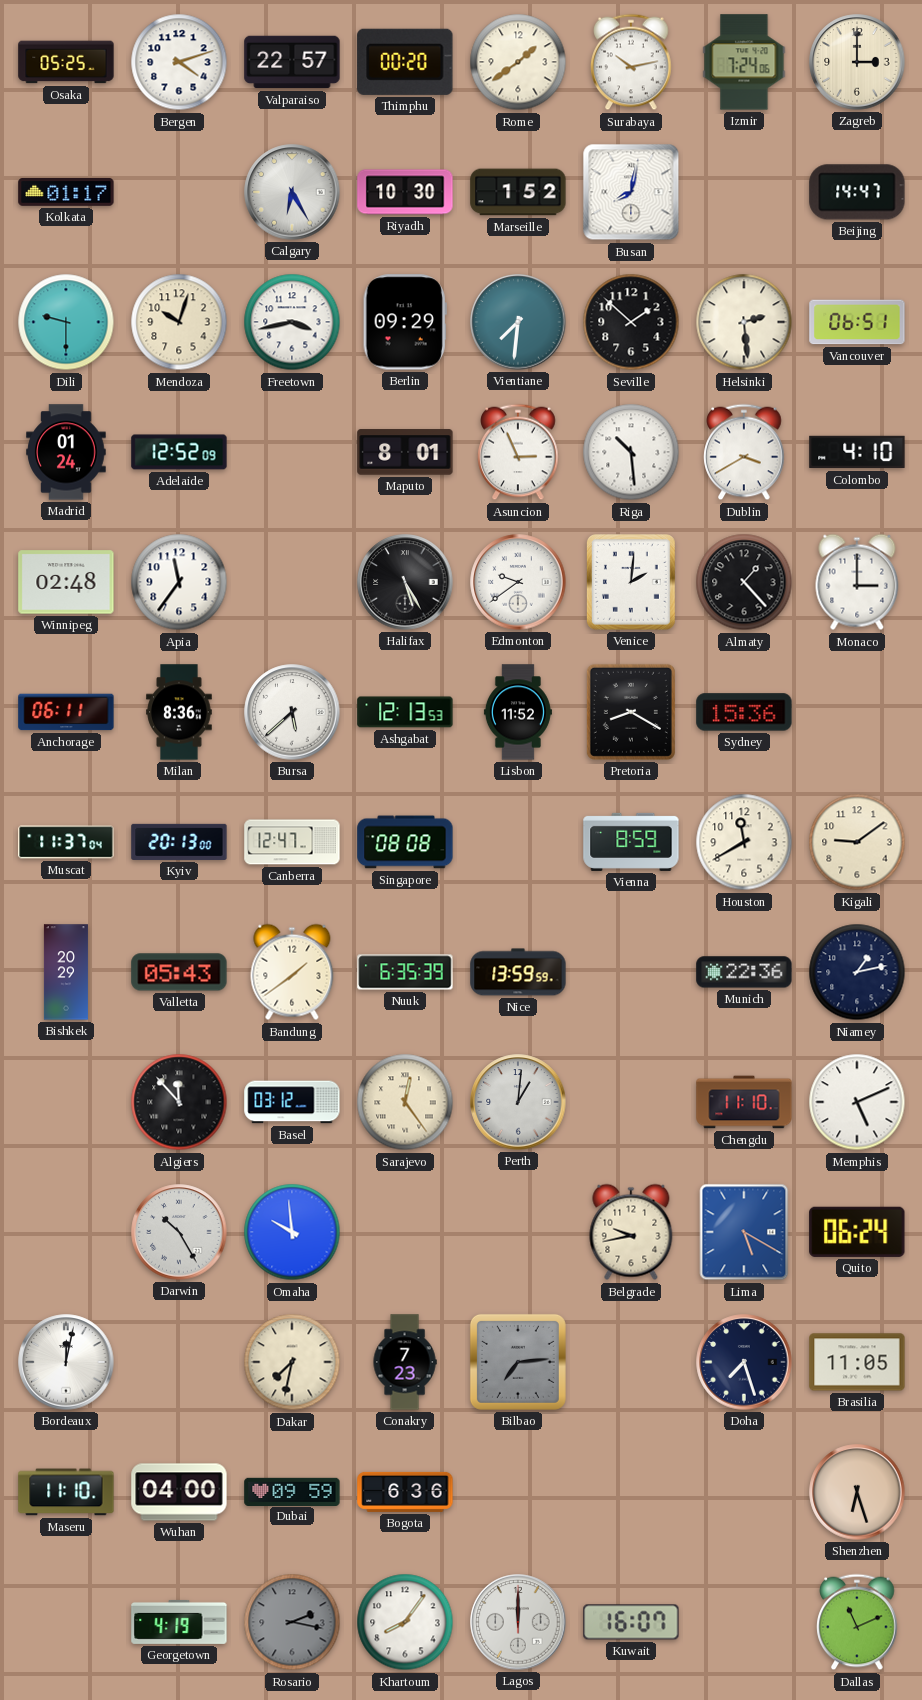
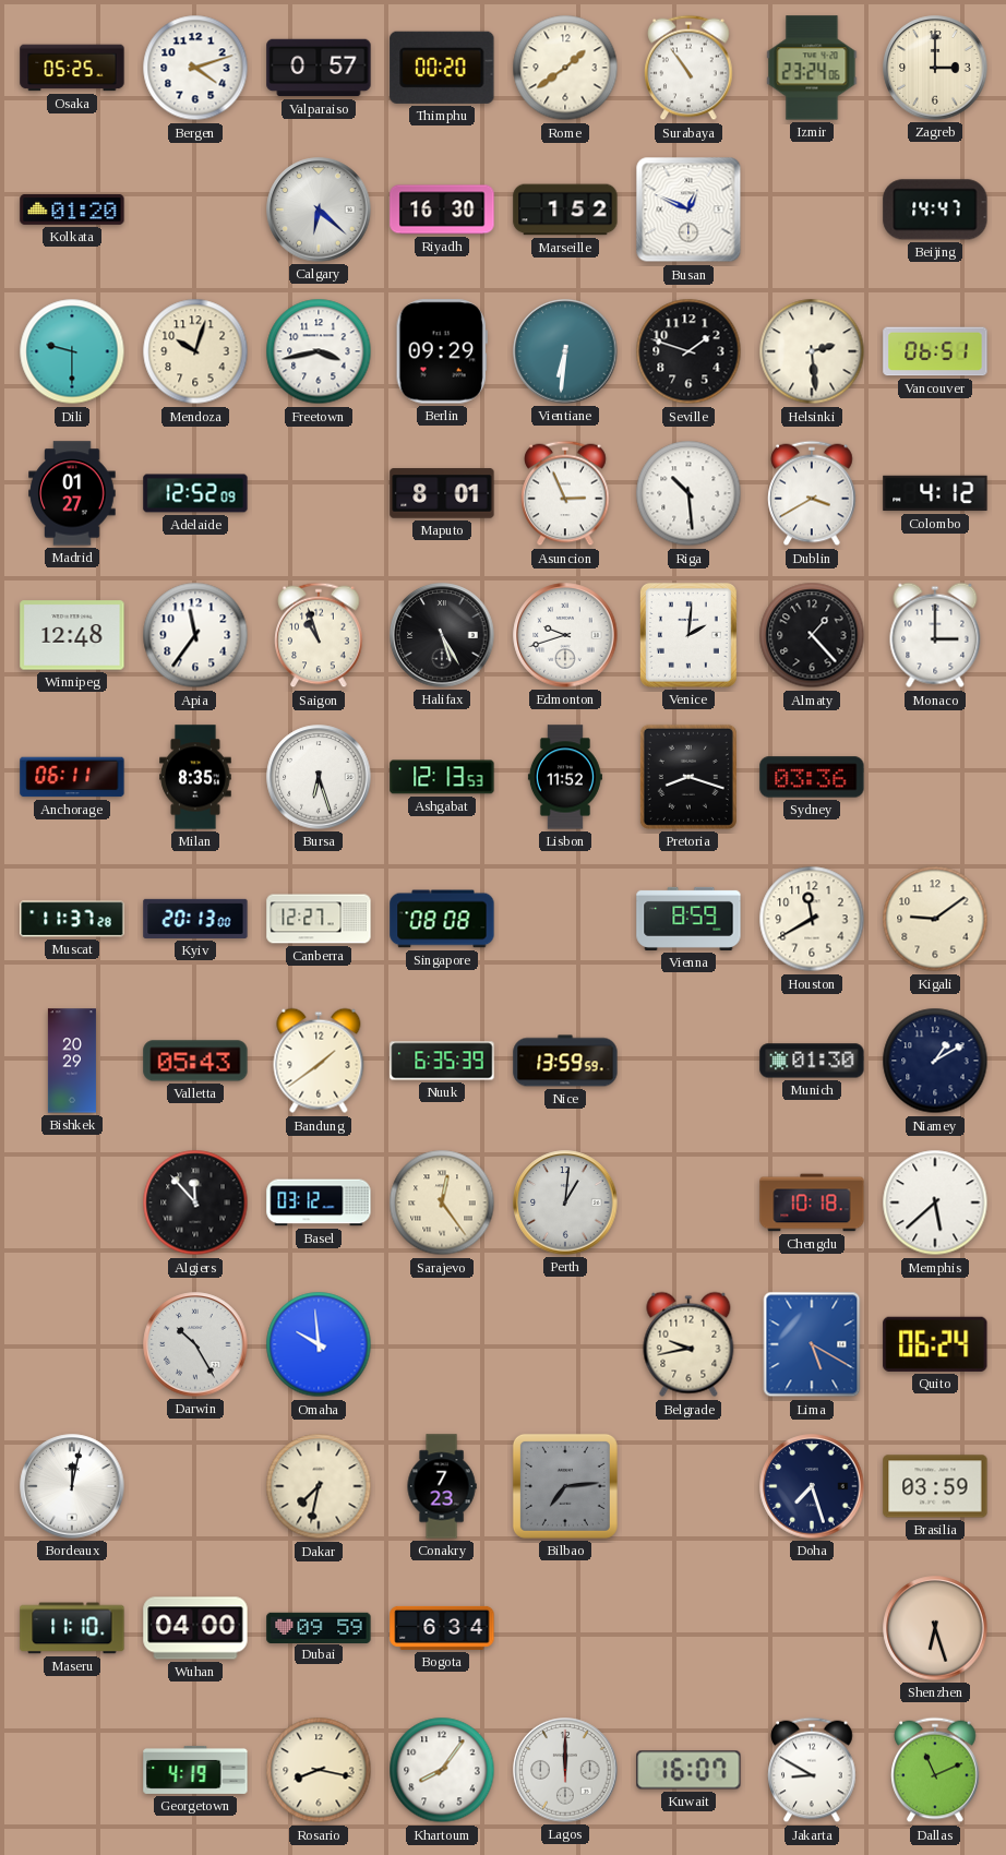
Valparaiso: 22:57 -> 0:57 (319, 68)
Surabaya: 10:13 -> 10:54 (688, 68)
Izmir: 7:24 -> 23:24 (812, 68)
Kolkata: 01:17 -> 01:20 (72, 210)
Calgary: 6:25 -> 6:22 (319, 210)
Riyadh: 10:30 -> 16:30 (442, 210)
Busan: 8:02 -> 12:49 (688, 210)
Vientiane: 7:31 -> 6:31 (565, 351)
Seville: 1:52 -> 1:48 (688, 351)
Madrid: 01:24 -> 01:27 (72, 493)
Colombo: 4:10 -> 4:12 (935, 493)
Winnipeg: 02:48 -> 12:48 (72, 635)
Saigon: none -> 10:57 (319, 635)
Edmonton: 9:39 -> 9:42 (565, 635)
Milan: 8:36 -> 8:35 (195, 777)
Bursa: 5:38 -> 6:27 (319, 777)
Pretoria: 8:20 -> 8:18 (688, 777)
Sydney: 15:36 -> 03:36 (812, 777)
Muscat: 11:37:04 -> 11:37:28 (72, 919)
Canberra: 12:47 -> 12:27 (319, 919)
Munich: 22:36 -> 01:30 (812, 1061)
Niamey: 1:13 -> 1:10 (935, 1061)
Chengdu: 11:10 -> 10:18 (812, 1202)
Memphis: 5:11 -> 5:38 (935, 1202)
Brasilia: 11:05 -> 03:59 (935, 1486)
Bogota: 6:36 -> 6:34 (442, 1628)
Rosario: 2:17 -> 8:17 (319, 1770)
Rosario dial: grey -> cream (319, 1770)
Jakarta: none -> 8:50 (812, 1770)
